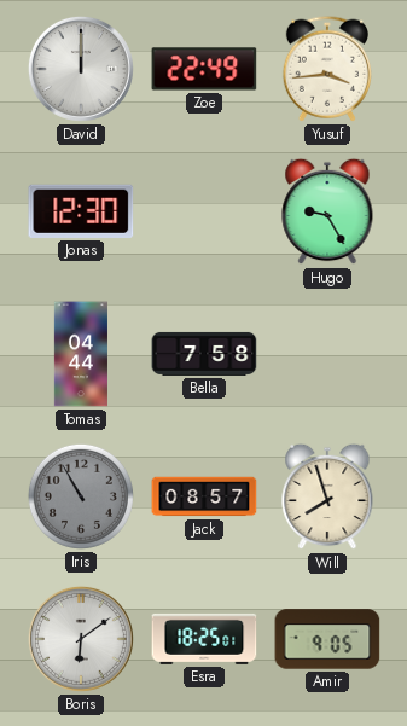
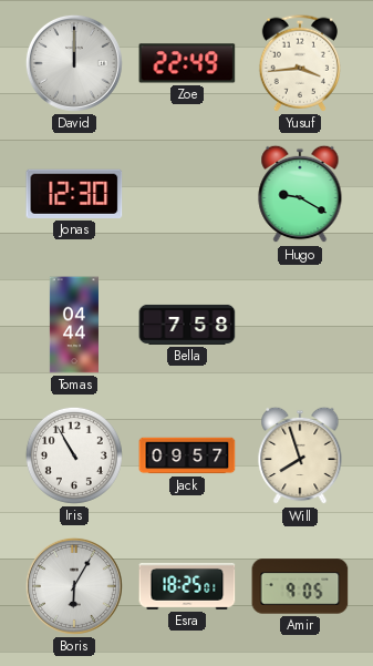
Hugo: 9:25 -> 9:20 (300, 194)
Iris dial: grey -> white (74, 455)
Jack: 08:57 -> 09:57 (187, 455)
Boris: 6:09 -> 6:05 (74, 586)
